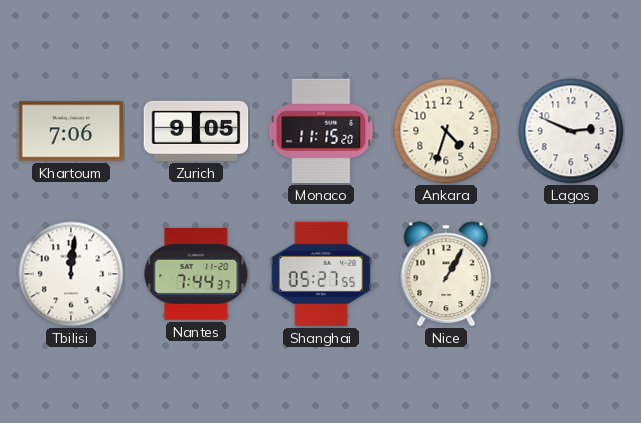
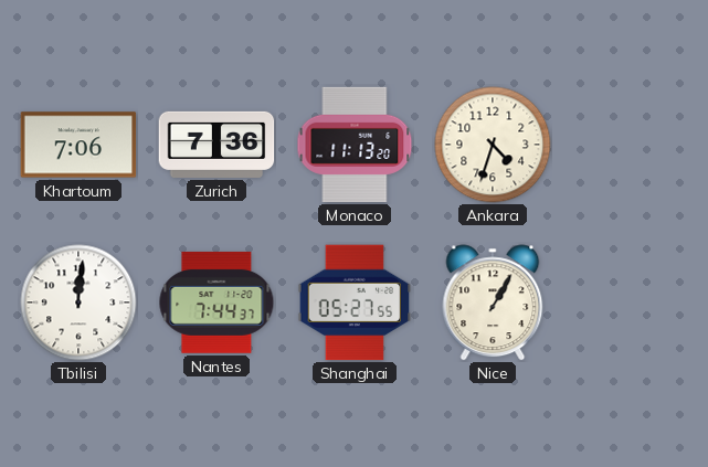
Zurich: 9:05 -> 7:36 (216, 145)
Monaco: 11:15 -> 11:13 (355, 145)
Lagos: 2:49 -> none (571, 131)
